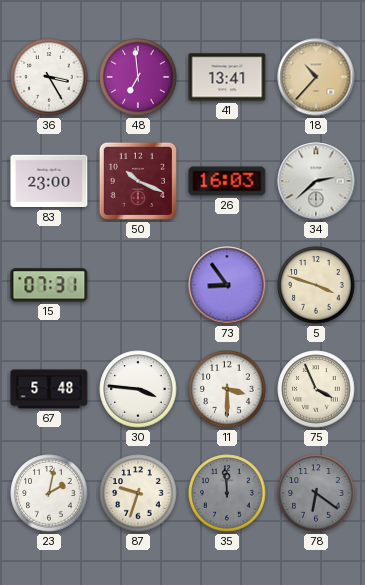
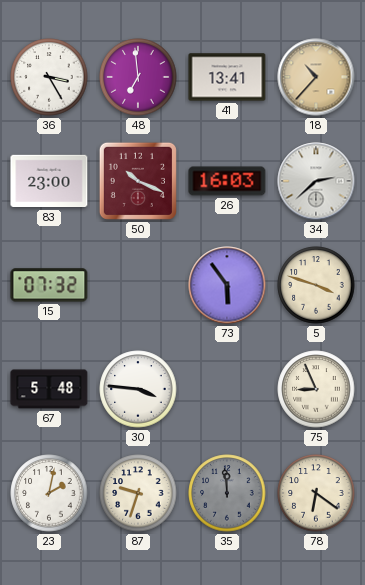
15: 07:31 -> 07:32 (49, 285)
73: 8:54 -> 5:54 (227, 285)
11: 3:30 -> none (227, 389)
75: 3:56 -> 8:56 (316, 389)
78 dial: grey -> cream (316, 493)
